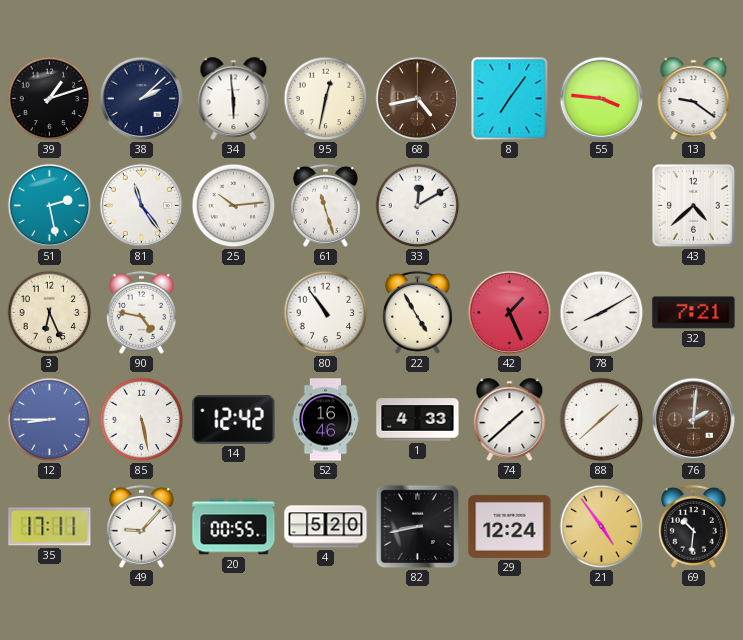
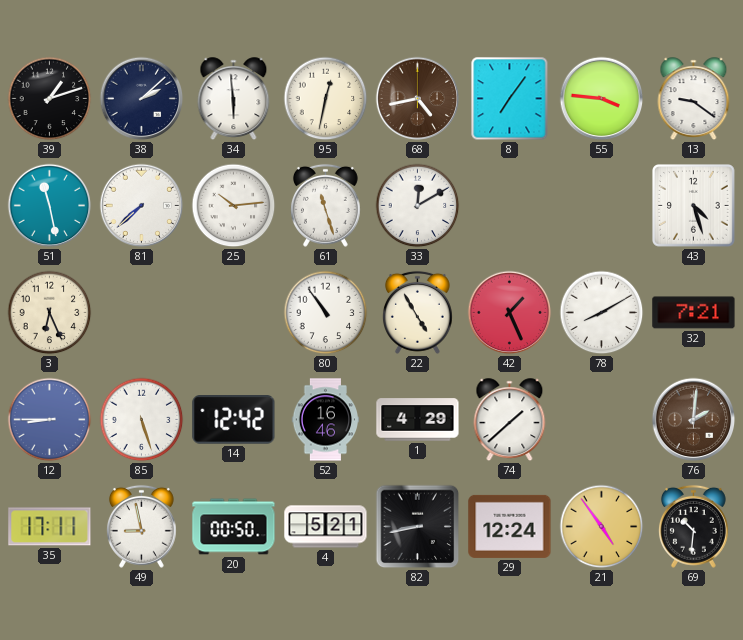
51: 2:28 -> 11:28 (50, 206)
81: 11:24 -> 7:38 (142, 206)
43: 4:38 -> 4:27 (694, 206)
90: 4:47 -> none (141, 312)
85: 5:28 -> 5:27 (142, 420)
1: 4:33 -> 4:29 (418, 420)
88: 1:38 -> none (602, 420)
49: 9:07 -> 8:58 (141, 526)
20: 00:55 -> 00:50 (234, 527)
4: 5:20 -> 5:21 (326, 527)
